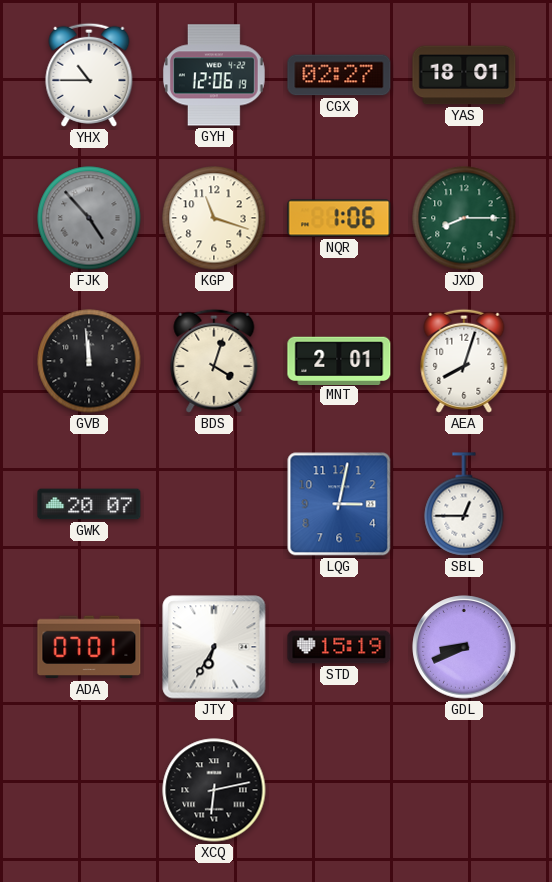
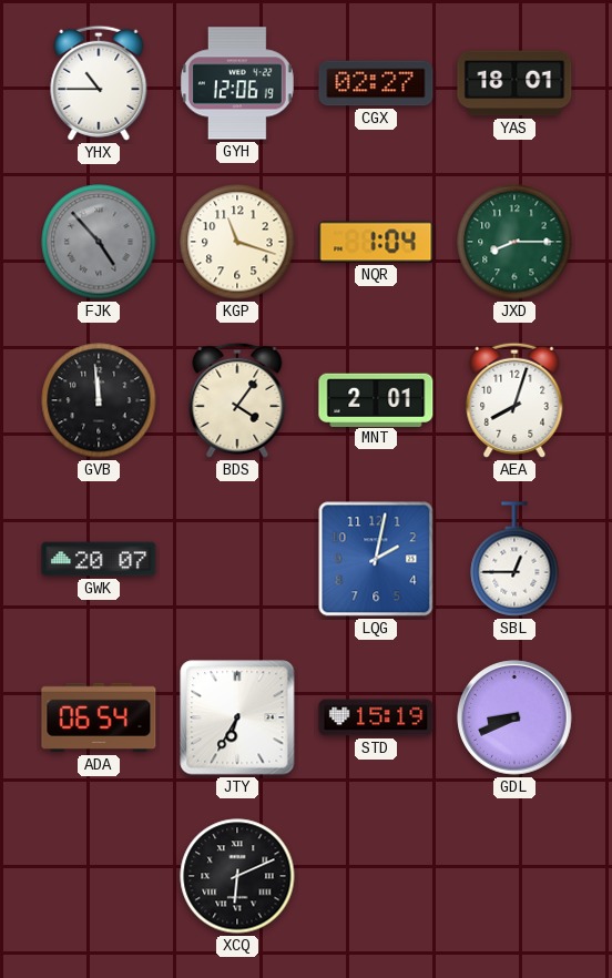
NQR: 1:06 -> 1:04 (376, 242)
BDS: 4:03 -> 4:06 (237, 400)
LQG: 3:02 -> 2:02 (376, 559)
ADA: 07:01 -> 06:54 (99, 717)
XCQ: 6:13 -> 6:11 (237, 876)
